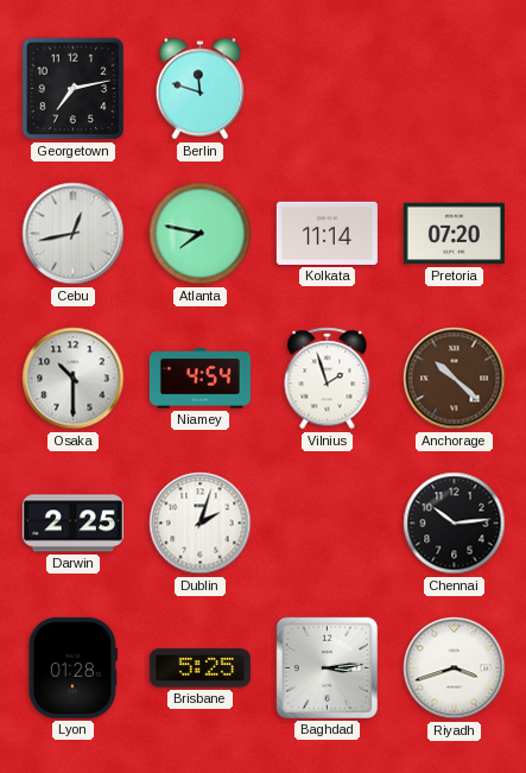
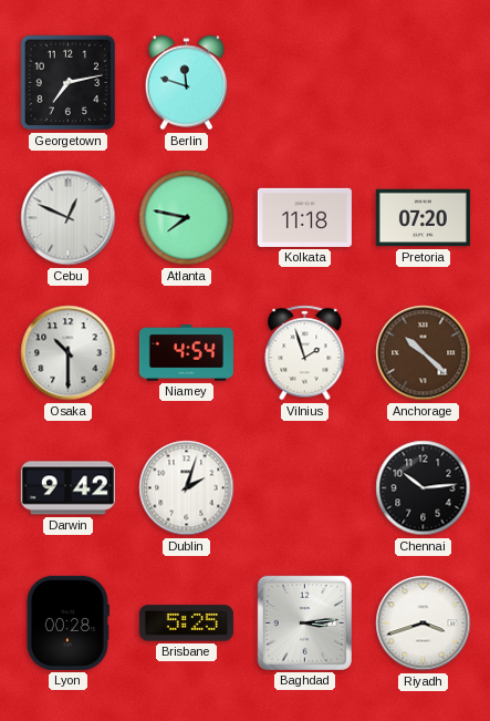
Cebu: 12:43 -> 12:49 (69, 218)
Kolkata: 11:14 -> 11:18 (304, 217)
Darwin: 2:25 -> 9:42 (67, 488)
Lyon: 01:28 -> 00:28 (67, 622)
